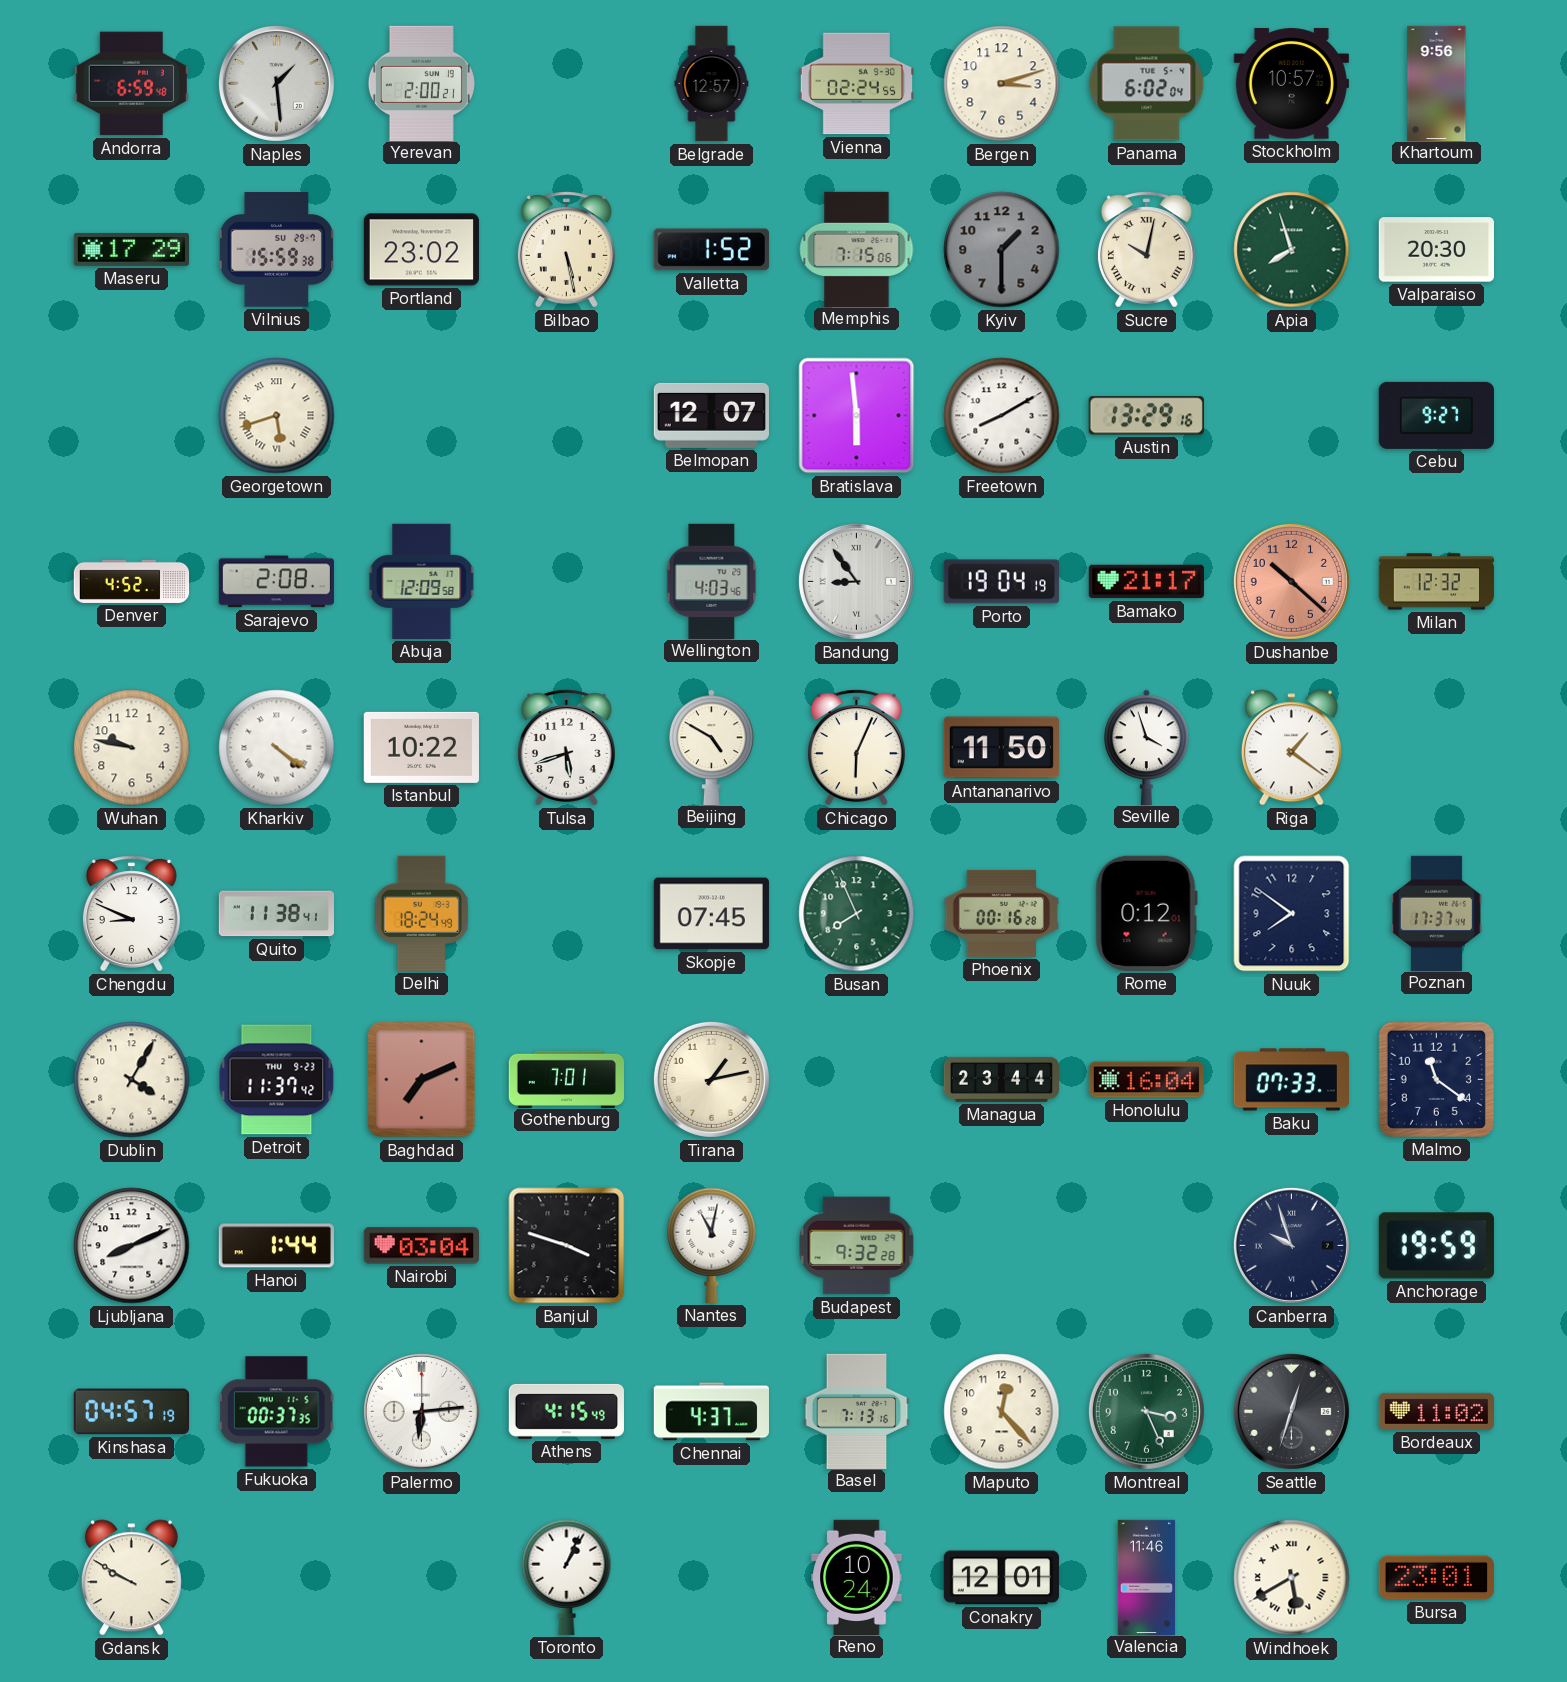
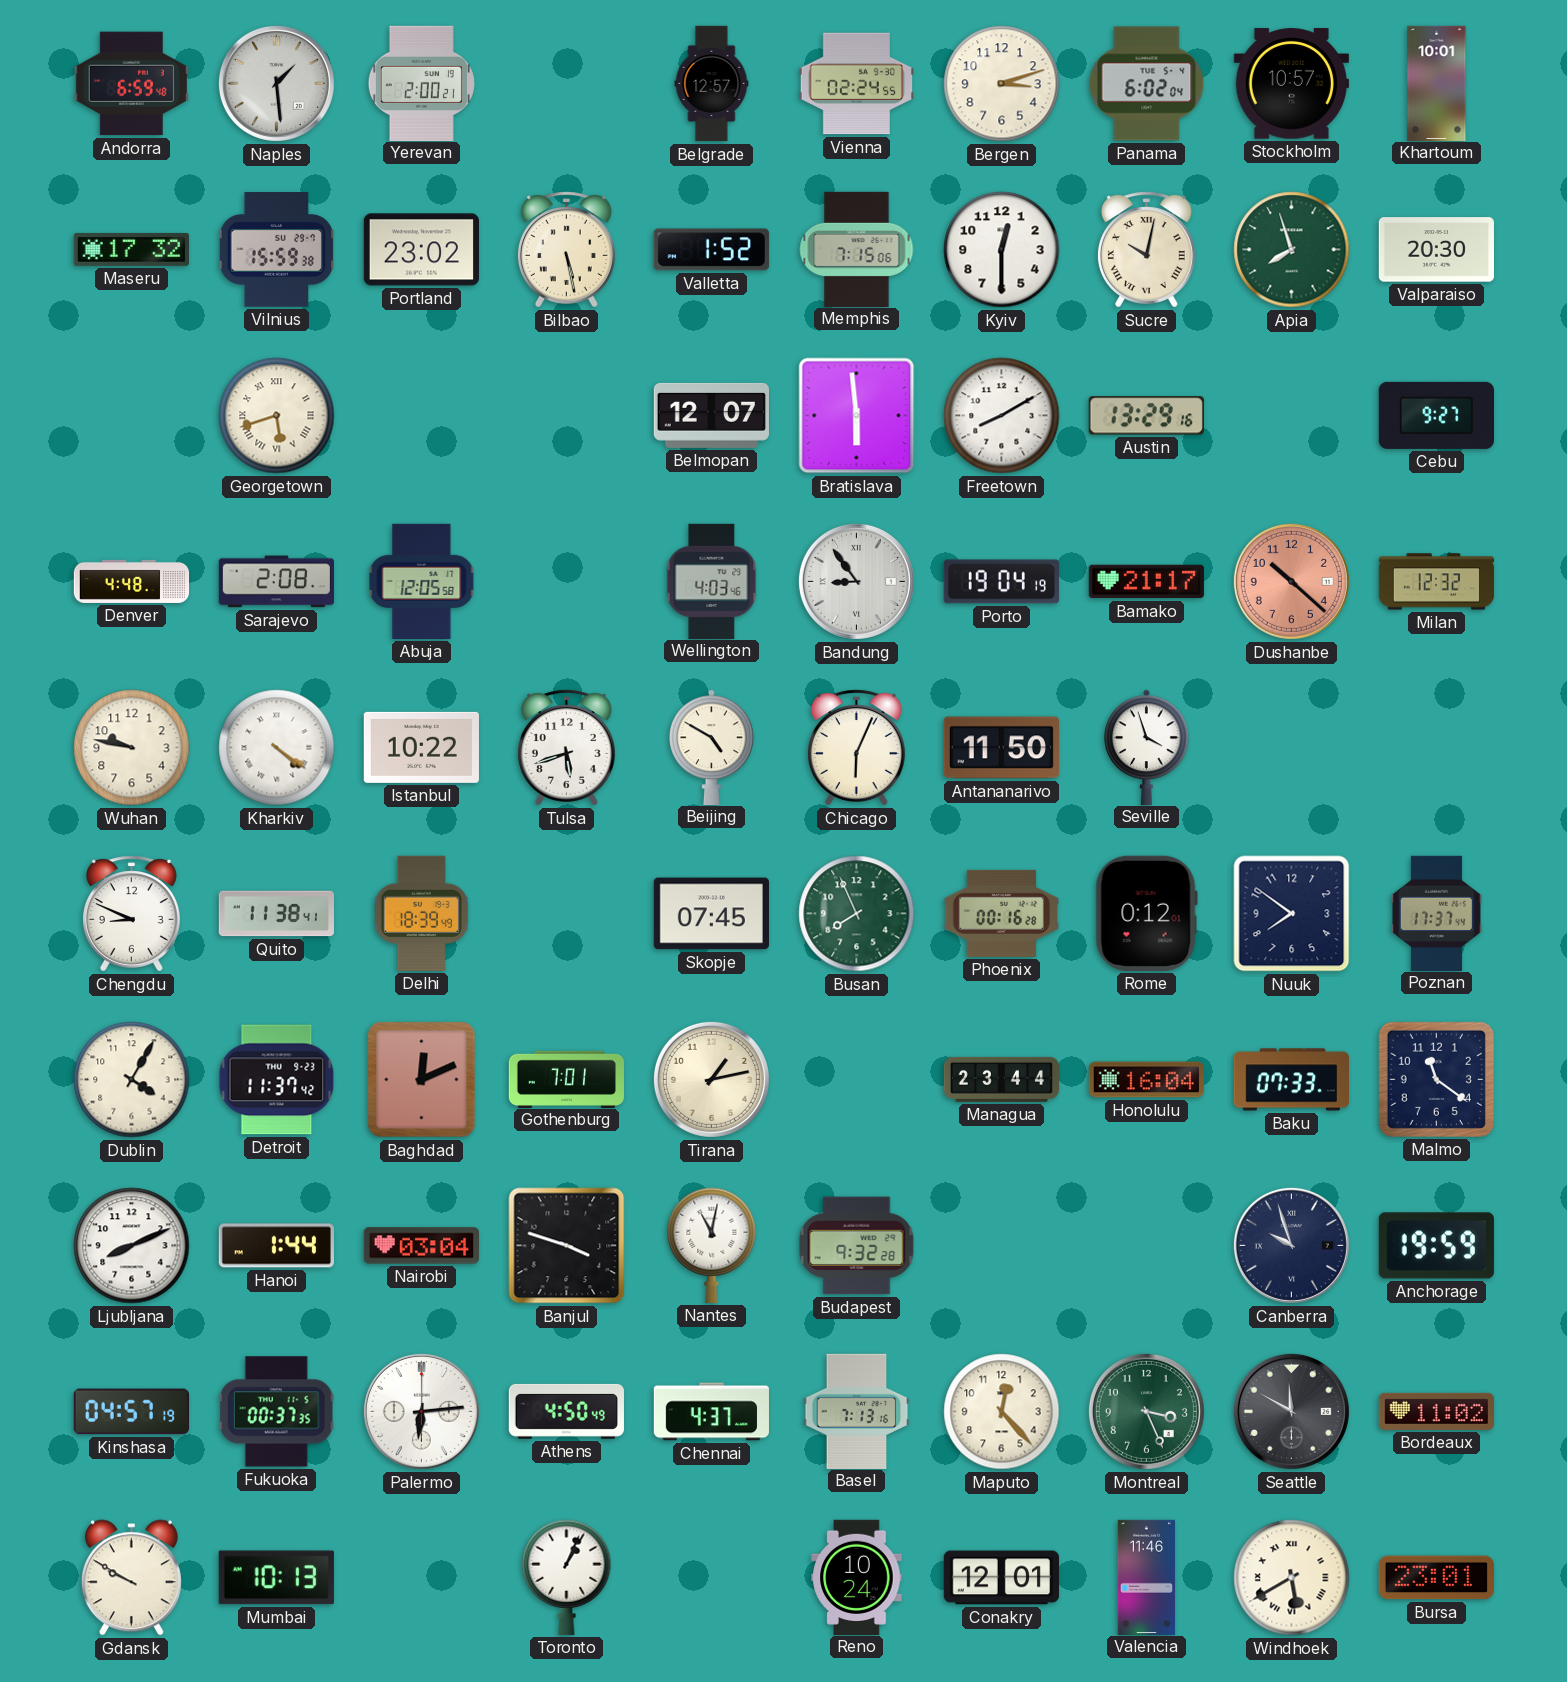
Khartoum: 9:56 -> 10:01 (1437, 83)
Maseru: 17:29 -> 17:32 (131, 250)
Kyiv: 1:30 -> 12:30 (1002, 250)
Kyiv dial: grey -> white (1002, 250)
Denver: 4:52 -> 4:48 (132, 581)
Abuja: 12:09 -> 12:05 (422, 581)
Riga: 1:21 -> none (1291, 748)
Delhi: 18:24 -> 18:39 (421, 913)
Baghdad: 7:11 -> 12:11 (422, 1080)
Athens: 4:15 -> 4:50 (566, 1411)
Seattle: 12:33 -> 11:50 (1291, 1411)
Mumbai: none -> 10:13 (276, 1578)
